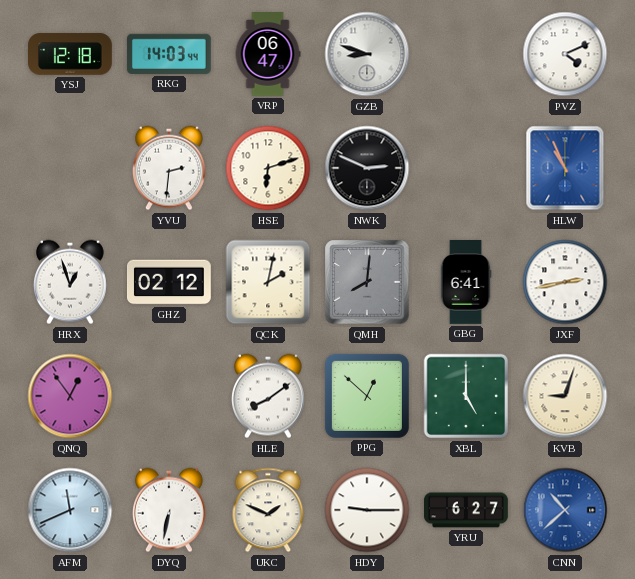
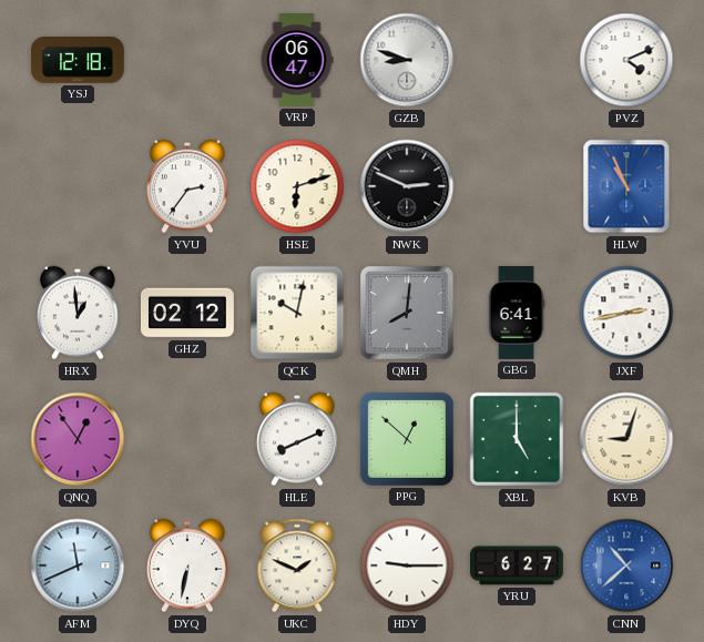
RKG: 14:03 -> none (169, 54)
YVU: 2:31 -> 2:36 (187, 186)
HRX: 12:57 -> 12:59 (78, 313)
QCK: 2:02 -> 10:02 (297, 313)
HLE: 8:09 -> 8:11 (297, 439)
